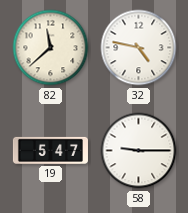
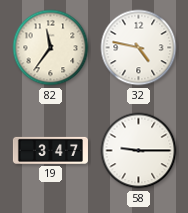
82: 11:38 -> 11:36 (51, 48)
19: 5:47 -> 3:47 (50, 150)
